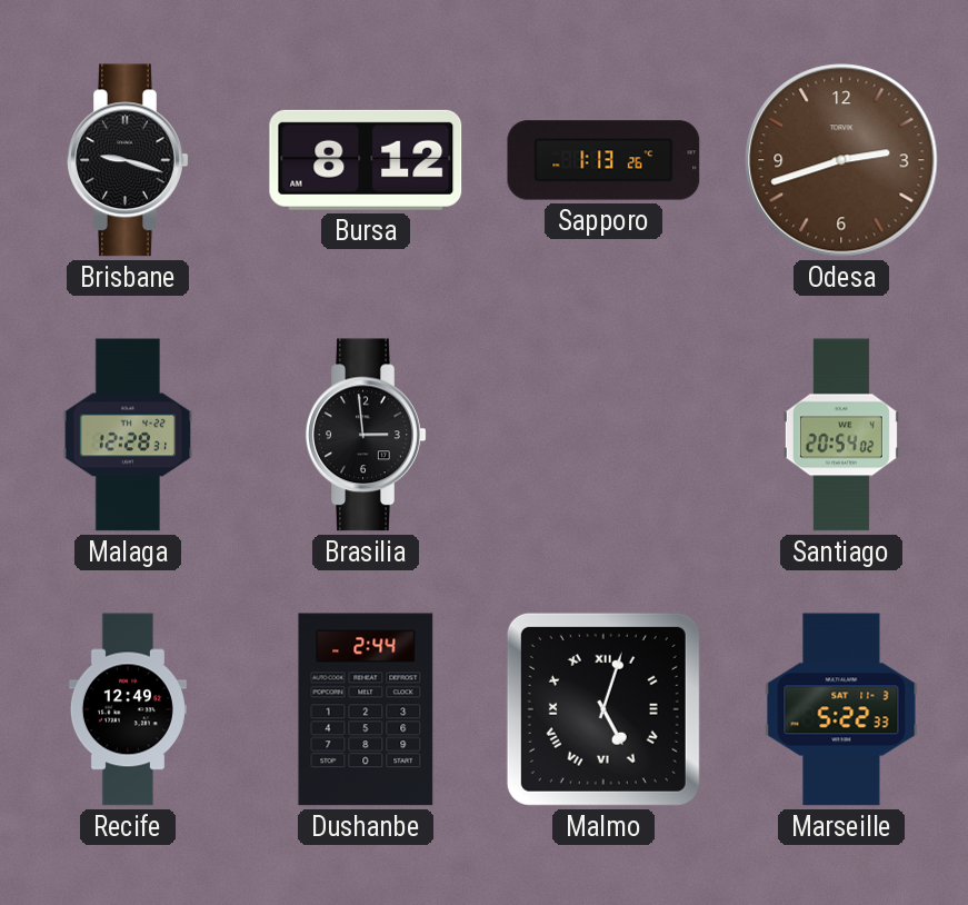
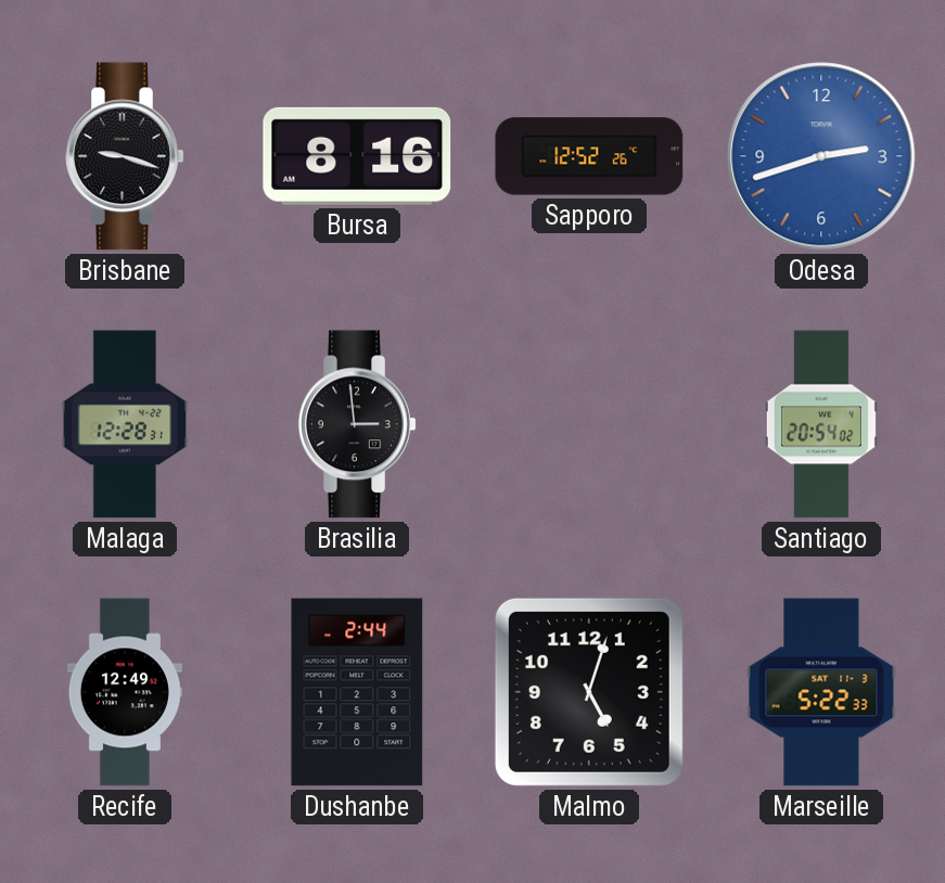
Bursa: 8:12 -> 8:16 (357, 156)
Sapporo: 1:13 -> 12:52 (589, 156)
Odesa dial: brown -> blue (821, 156)
Malmo numerals: Roman -> Arabic (589, 692)
